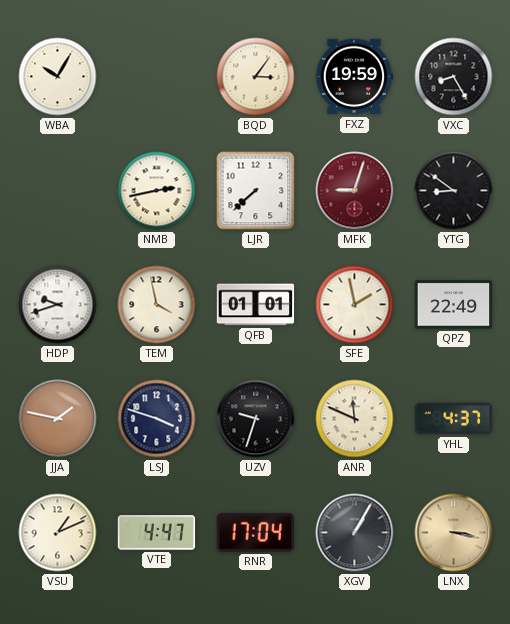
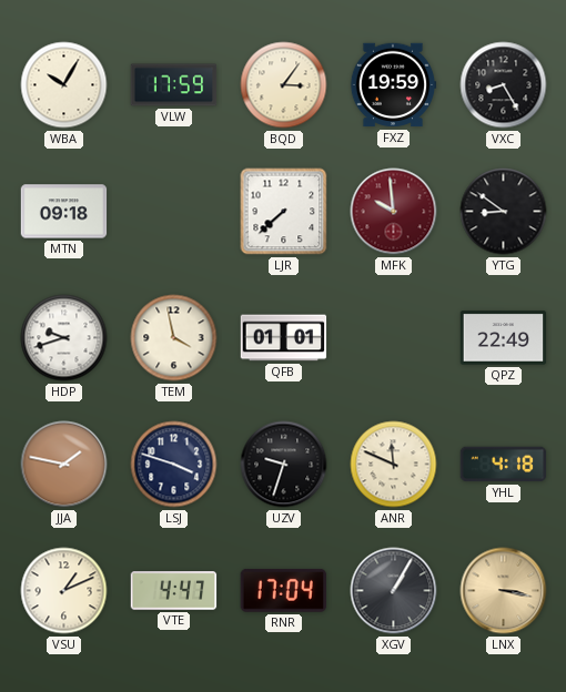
VLW: none -> 17:59 (174, 85)
MTN: none -> 09:18 (64, 212)
NMB: 2:43 -> none (157, 191)
MFK: 9:03 -> 9:59 (394, 212)
SFE: 1:58 -> none (355, 305)
YHL: 4:37 -> 4:18 (504, 465)
